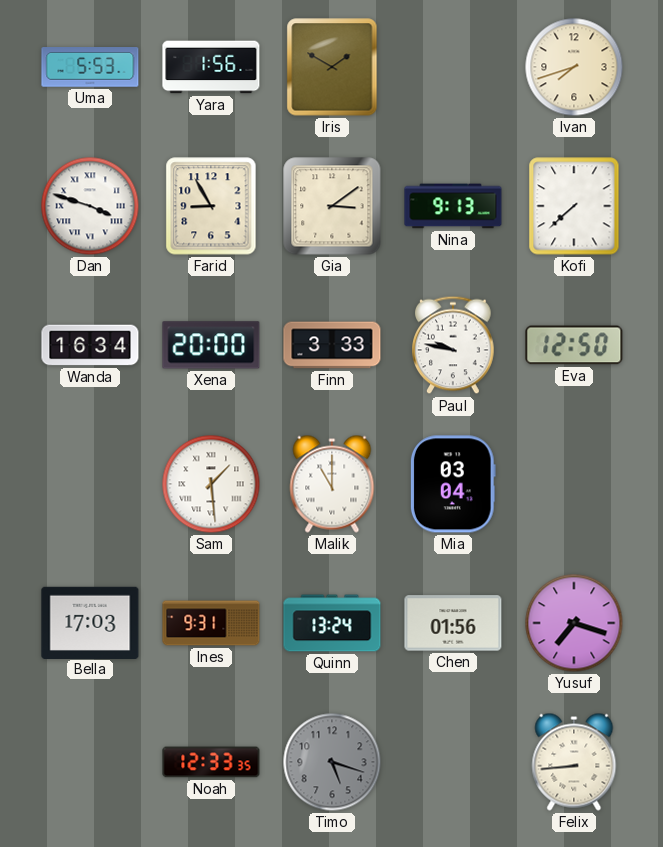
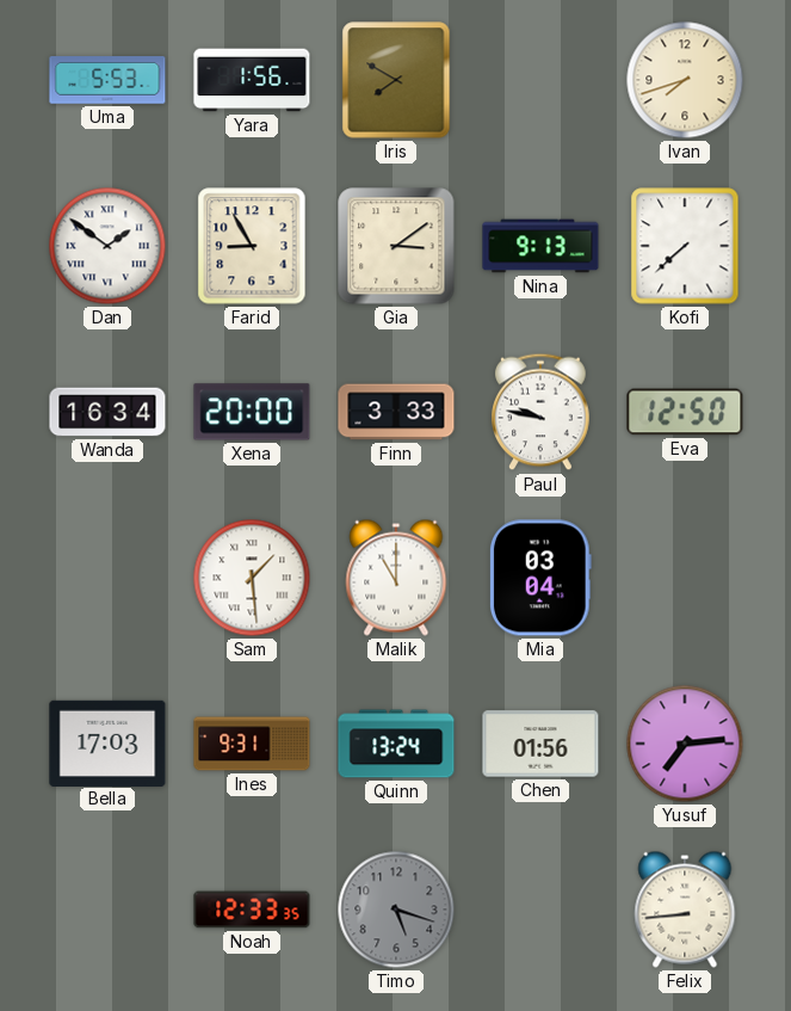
Iris: 1:50 -> 7:50 (396, 80)
Dan: 3:48 -> 1:51 (107, 246)
Yusuf: 7:18 -> 7:14 (685, 744)
